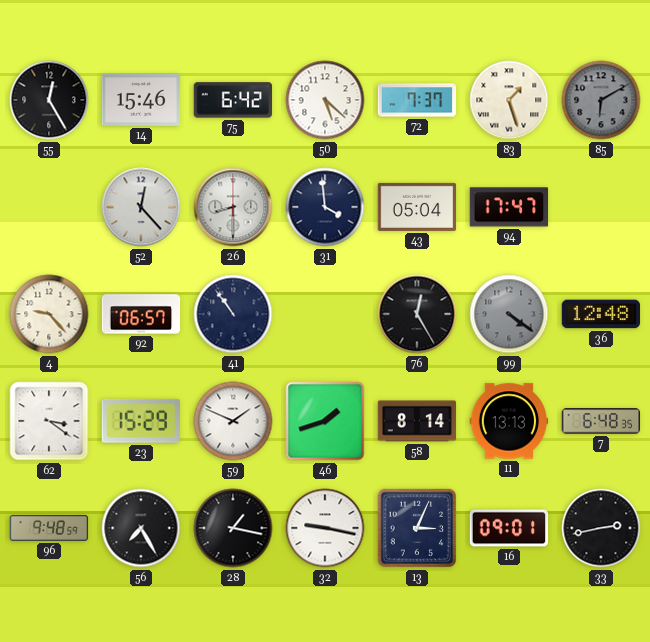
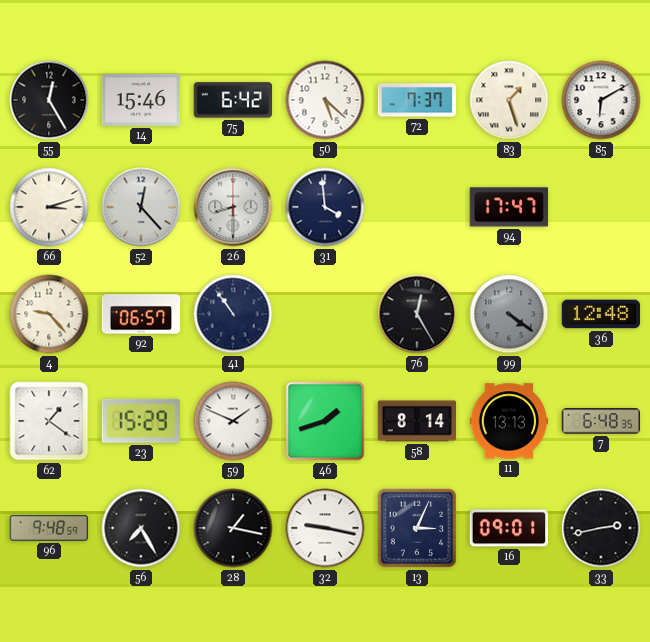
85 dial: grey -> white (601, 100)
66: none -> 3:12 (49, 207)
43: 05:04 -> none (417, 207)
62: 3:21 -> 1:21 (49, 421)
